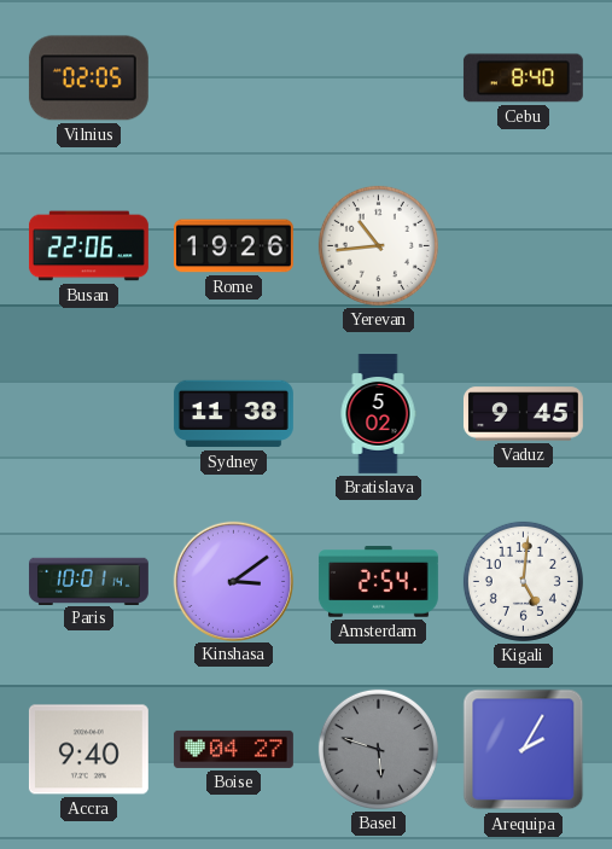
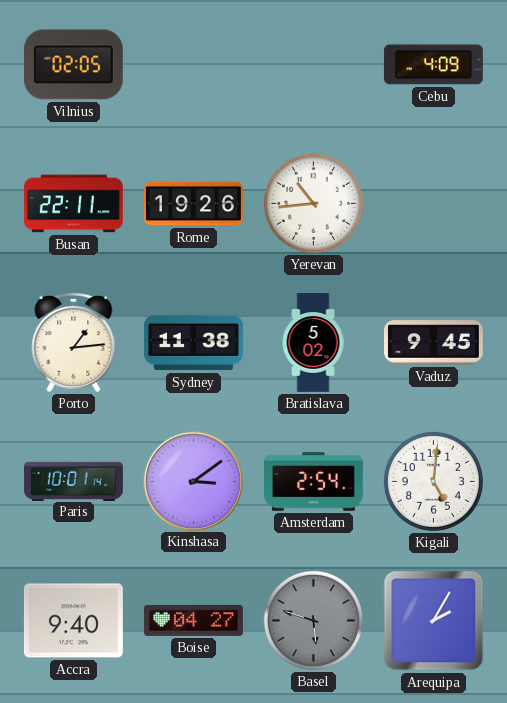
Cebu: 8:40 -> 4:09 (433, 65)
Busan: 22:06 -> 22:11 (73, 204)
Porto: none -> 1:14 (74, 342)
